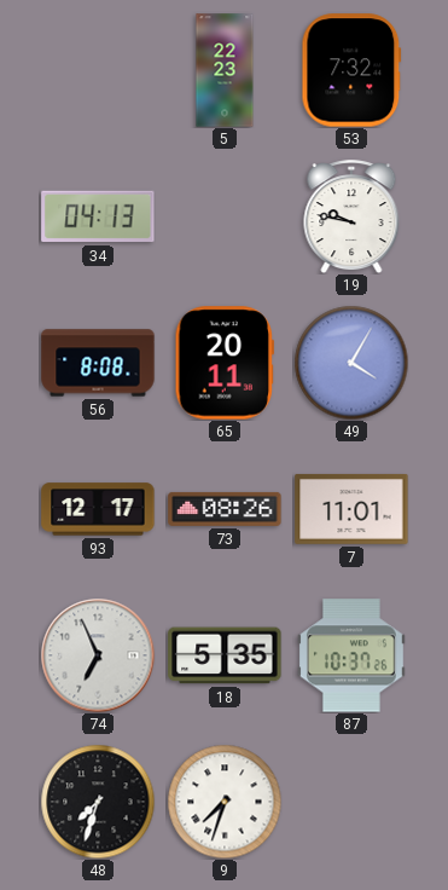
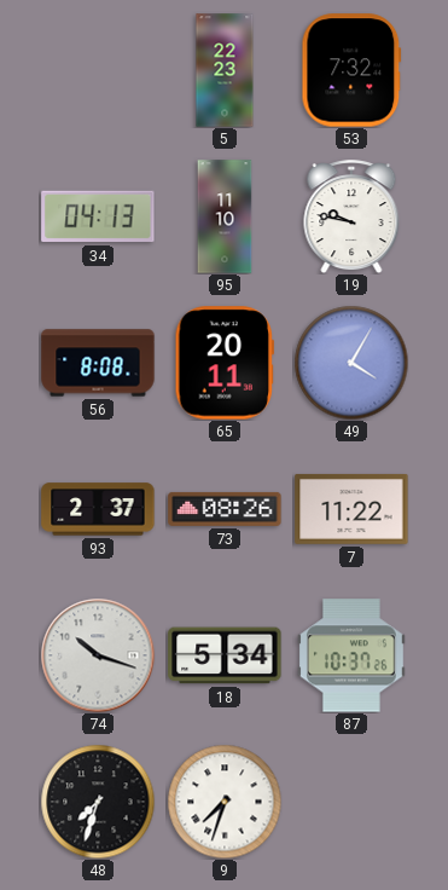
95: none -> 11:10 (225, 216)
93: 12:17 -> 2:37 (98, 509)
7: 11:01 -> 11:22 (351, 509)
74: 6:56 -> 10:18 (98, 655)
18: 5:35 -> 5:34 (225, 655)
